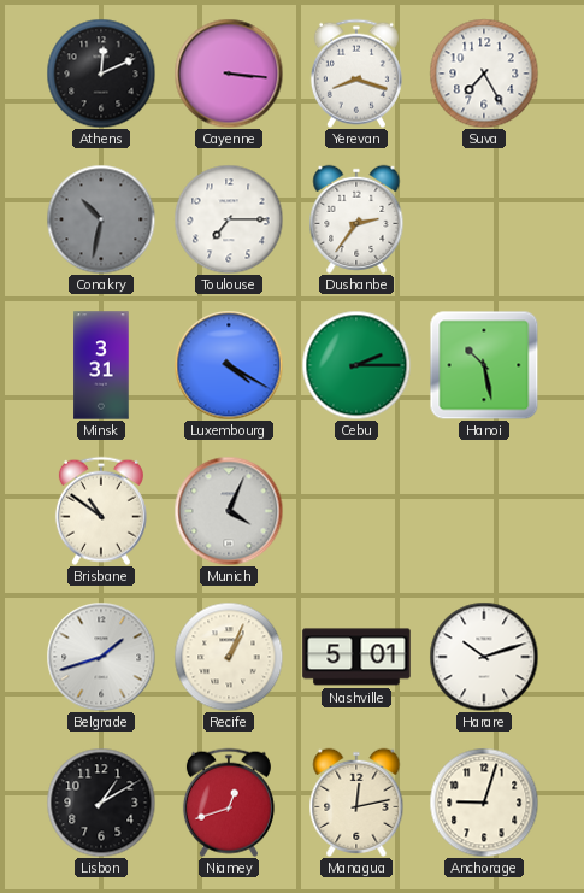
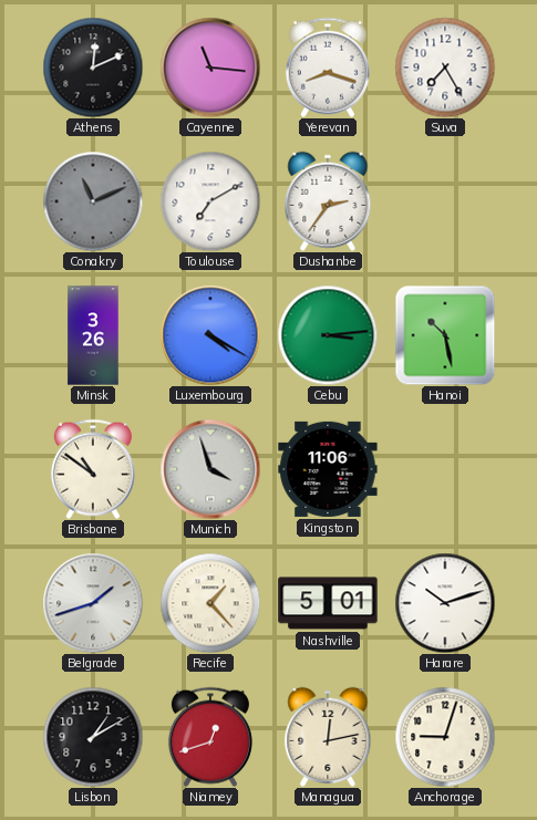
Cayenne: 3:16 -> 11:16 (210, 68)
Conakry: 10:32 -> 11:11 (93, 201)
Toulouse: 7:15 -> 7:10 (210, 201)
Minsk: 3:31 -> 3:26 (93, 335)
Cebu: 2:15 -> 3:14 (328, 335)
Munich: 4:04 -> 3:57 (210, 469)
Kingston: none -> 11:06 (328, 469)
Recife: 1:04 -> 1:23 (210, 603)
